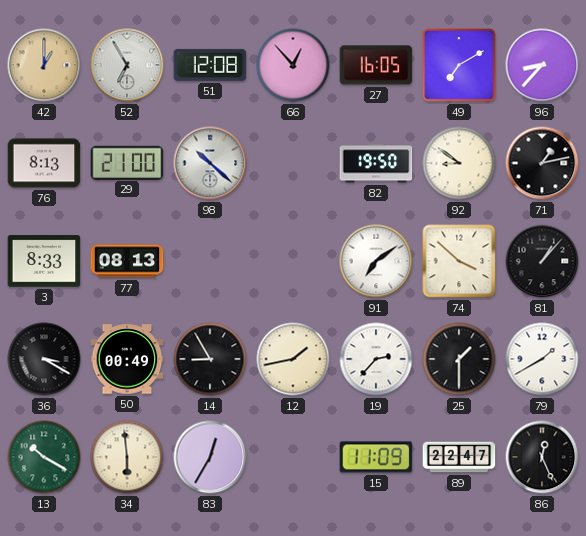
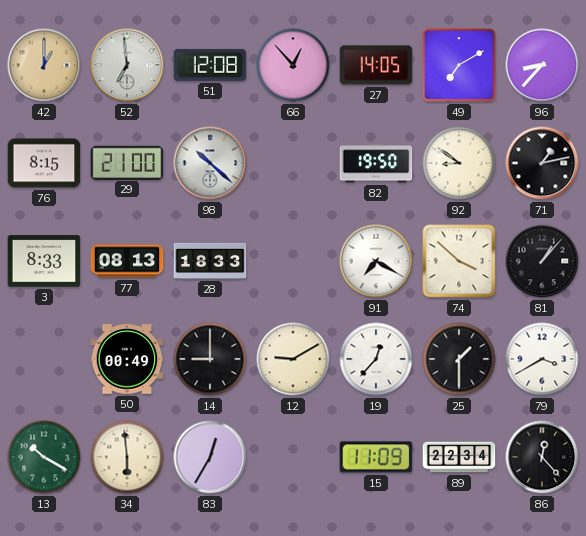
52: 6:55 -> 6:59 (127, 65)
27: 16:05 -> 14:05 (376, 65)
76: 8:13 -> 8:15 (44, 163)
28: none -> 18:33 (210, 261)
91: 7:09 -> 7:20 (376, 261)
36: 3:20 -> none (44, 359)
14: 8:55 -> 9:00 (210, 359)
12: 1:43 -> 9:10 (293, 359)
19: 2:37 -> 12:37 (376, 359)
79: 1:40 -> 3:40 (542, 359)
89: 22:47 -> 22:34 (459, 457)
86: 12:26 -> 12:23 (542, 457)
